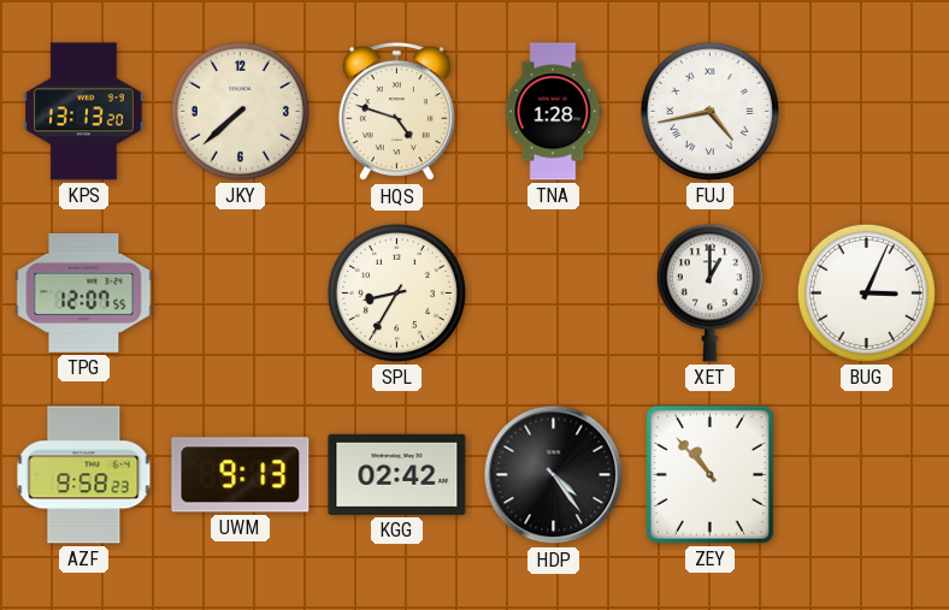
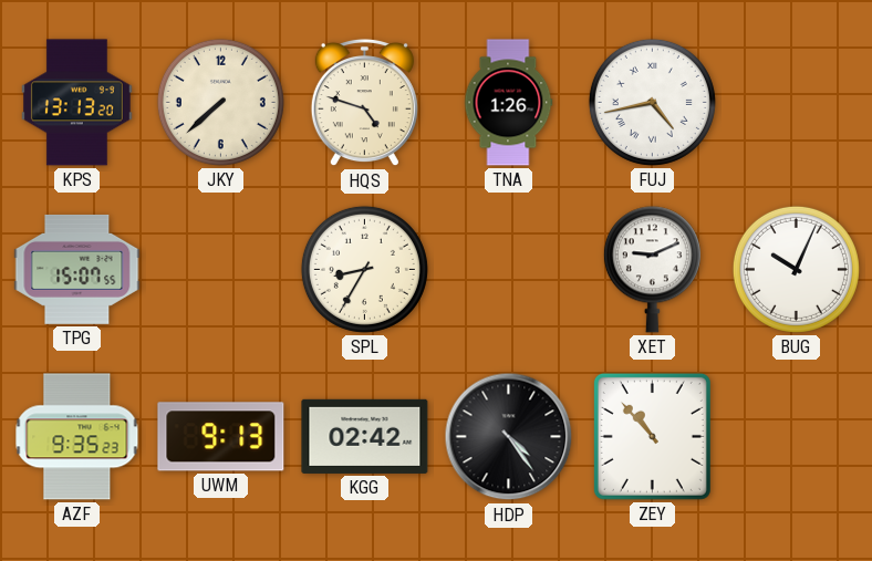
TNA: 1:28 -> 1:26 (508, 103)
TPG: 12:07 -> 15:07 (77, 269)
XET: 1:00 -> 9:11 (652, 270)
BUG: 3:04 -> 10:04 (796, 269)
AZF: 9:58 -> 9:35 (77, 437)
